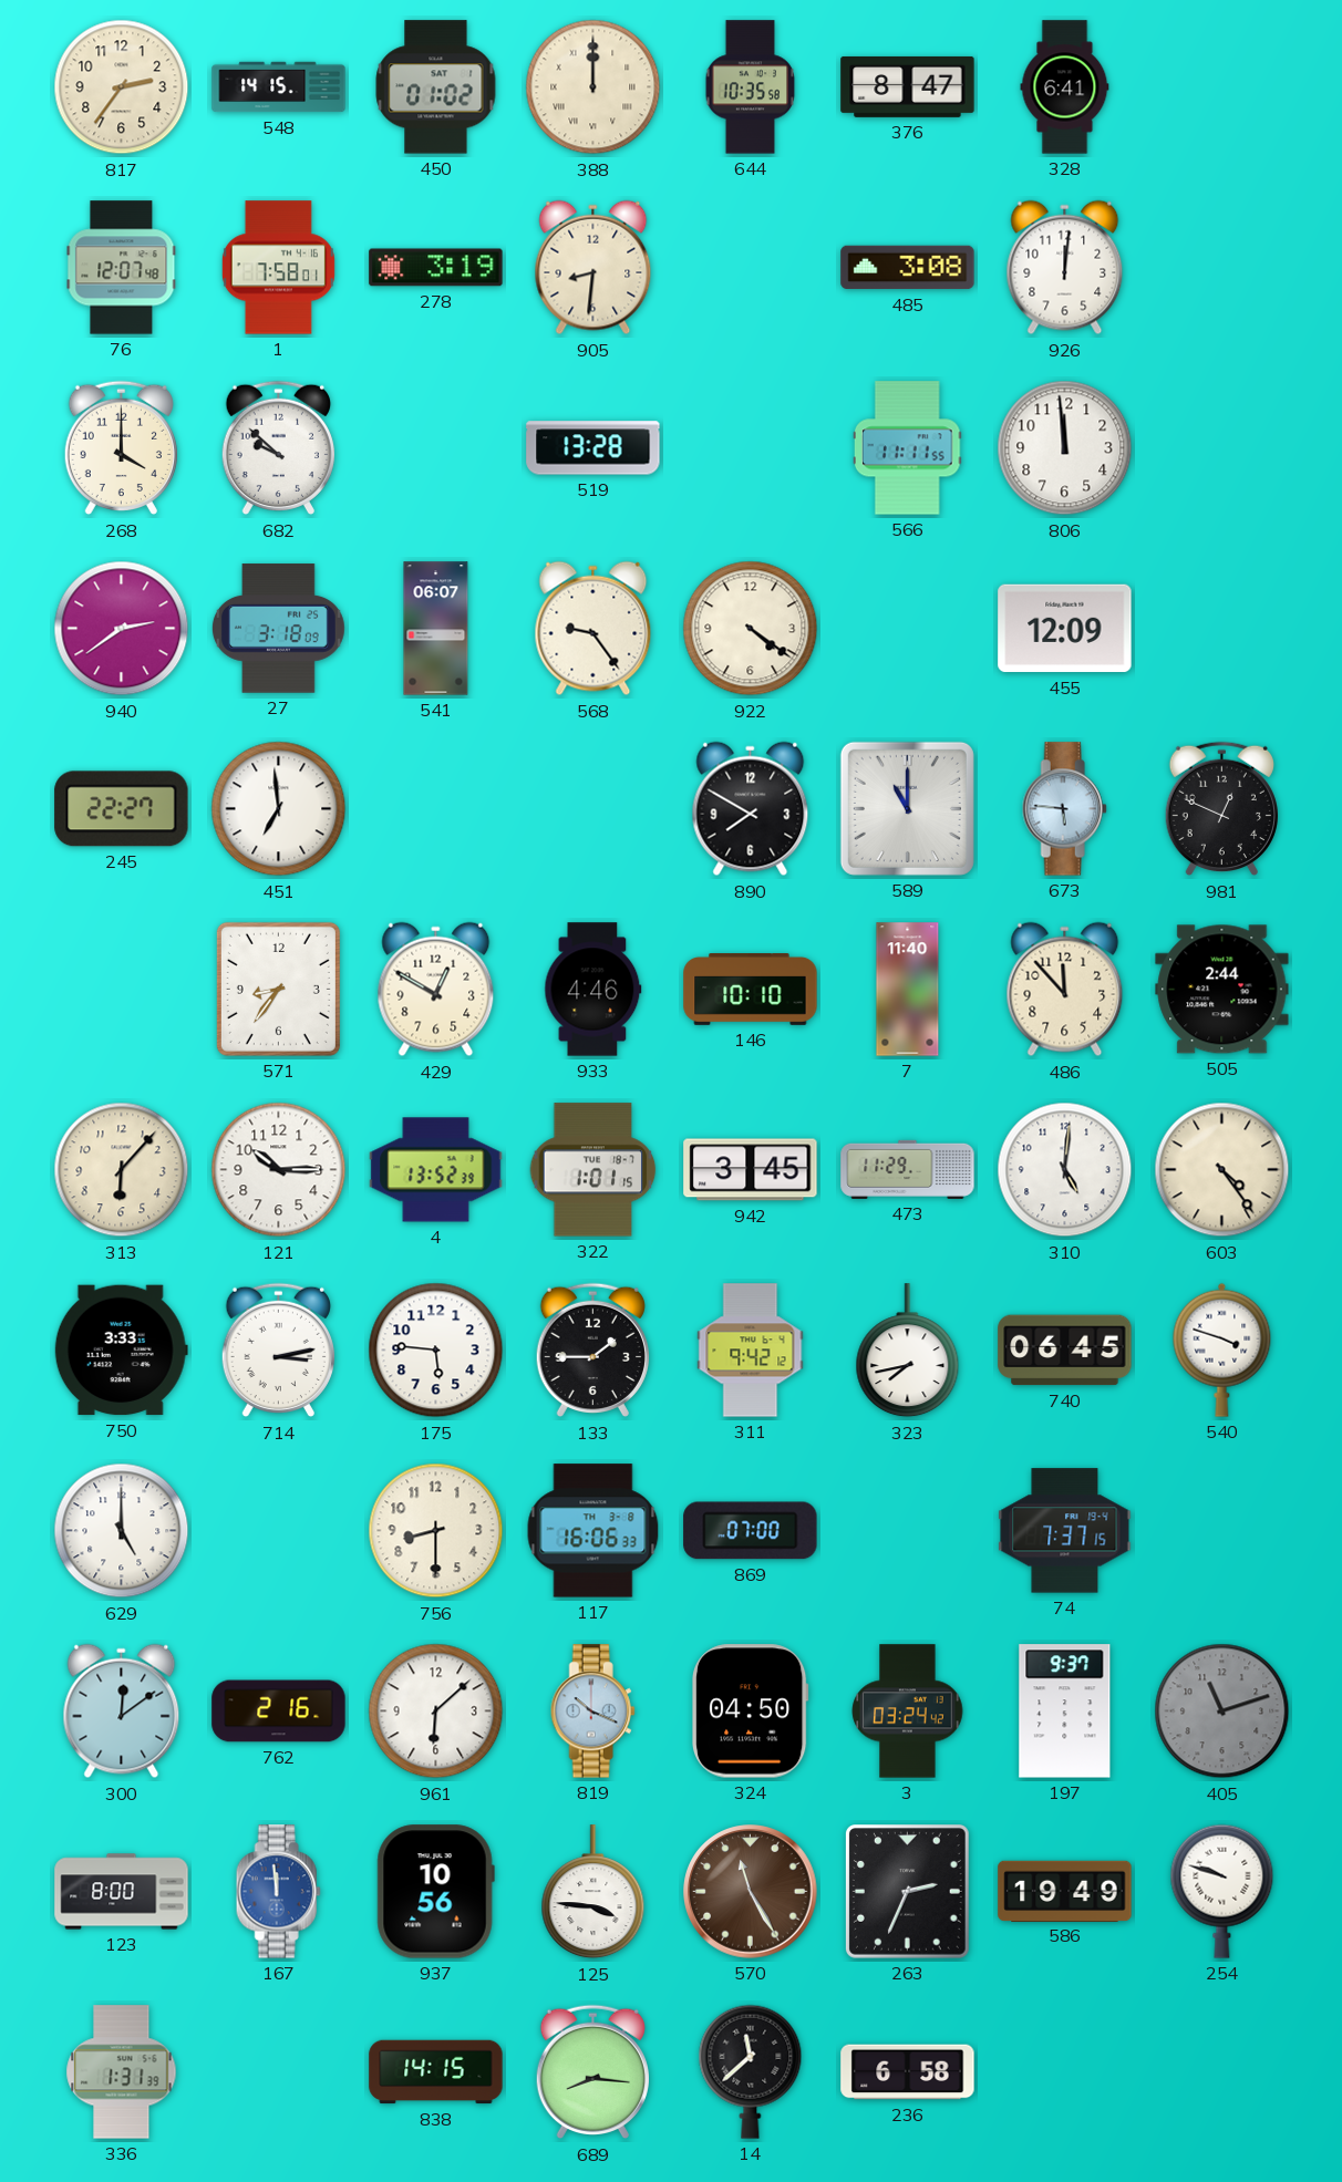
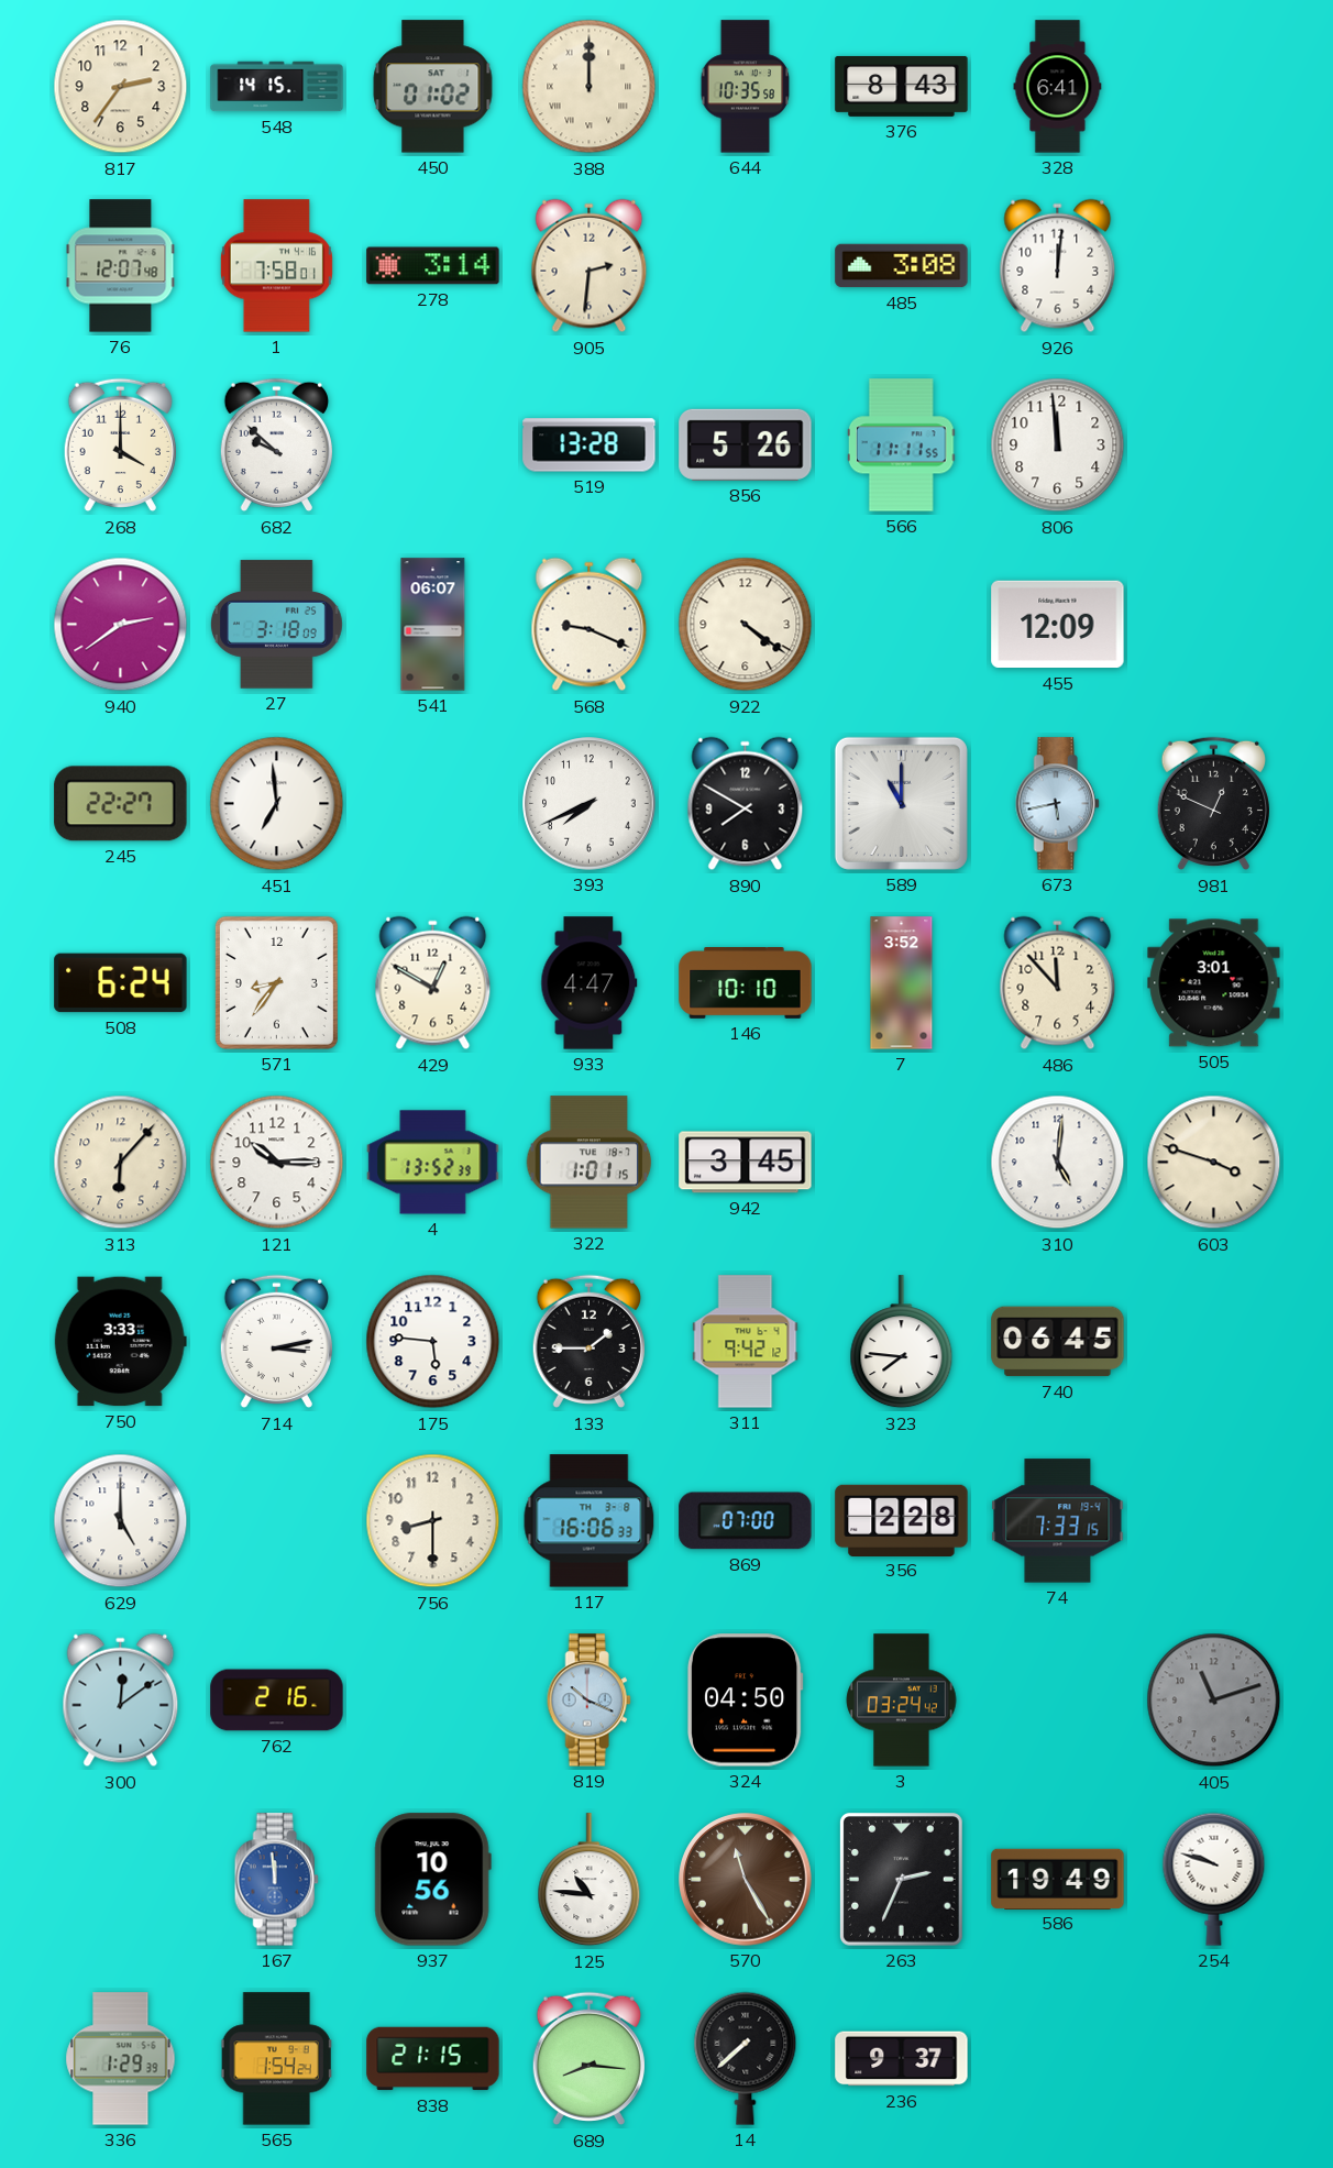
376: 8:47 -> 8:43 (902, 87)
278: 3:19 -> 3:14 (433, 266)
905: 8:31 -> 2:31 (590, 266)
856: none -> 5:26 (746, 444)
568: 9:24 -> 9:19 (590, 625)
393: none -> 7:41 (590, 804)
673: 5:46 -> 5:43 (1057, 804)
508: none -> 6:24 (121, 983)
933: 4:46 -> 4:47 (590, 983)
7: 11:40 -> 3:52 (902, 983)
505: 2:44 -> 3:01 (1214, 983)
473: 11:29 -> none (908, 1169)
603: 4:24 -> 3:48 (1214, 1163)
323: 7:43 -> 7:46 (902, 1342)
540: 3:48 -> none (1222, 1349)
356: none -> 2:28 (902, 1520)
74: 7:37 -> 7:33 (1058, 1521)
961: 6:08 -> none (436, 1712)
197: 9:37 -> none (1065, 1712)
123: 8:00 -> none (122, 1892)
125: 3:46 -> 10:46 (590, 1880)
336: 1:31 -> 1:29 (121, 2059)
565: none -> 1:54 (277, 2059)
838: 14:15 -> 21:15 (433, 2059)
14: 11:38 -> 7:38 (746, 2058)
236: 6:58 -> 9:37 (902, 2059)
